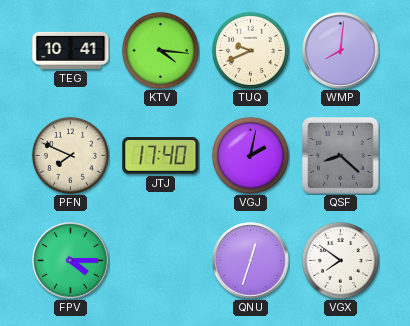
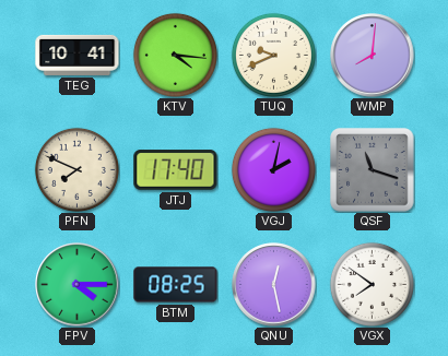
QSF: 8:22 -> 11:18 (373, 170)
BTM: none -> 08:25 (176, 285)
QNU: 12:33 -> 12:28 (274, 285)
